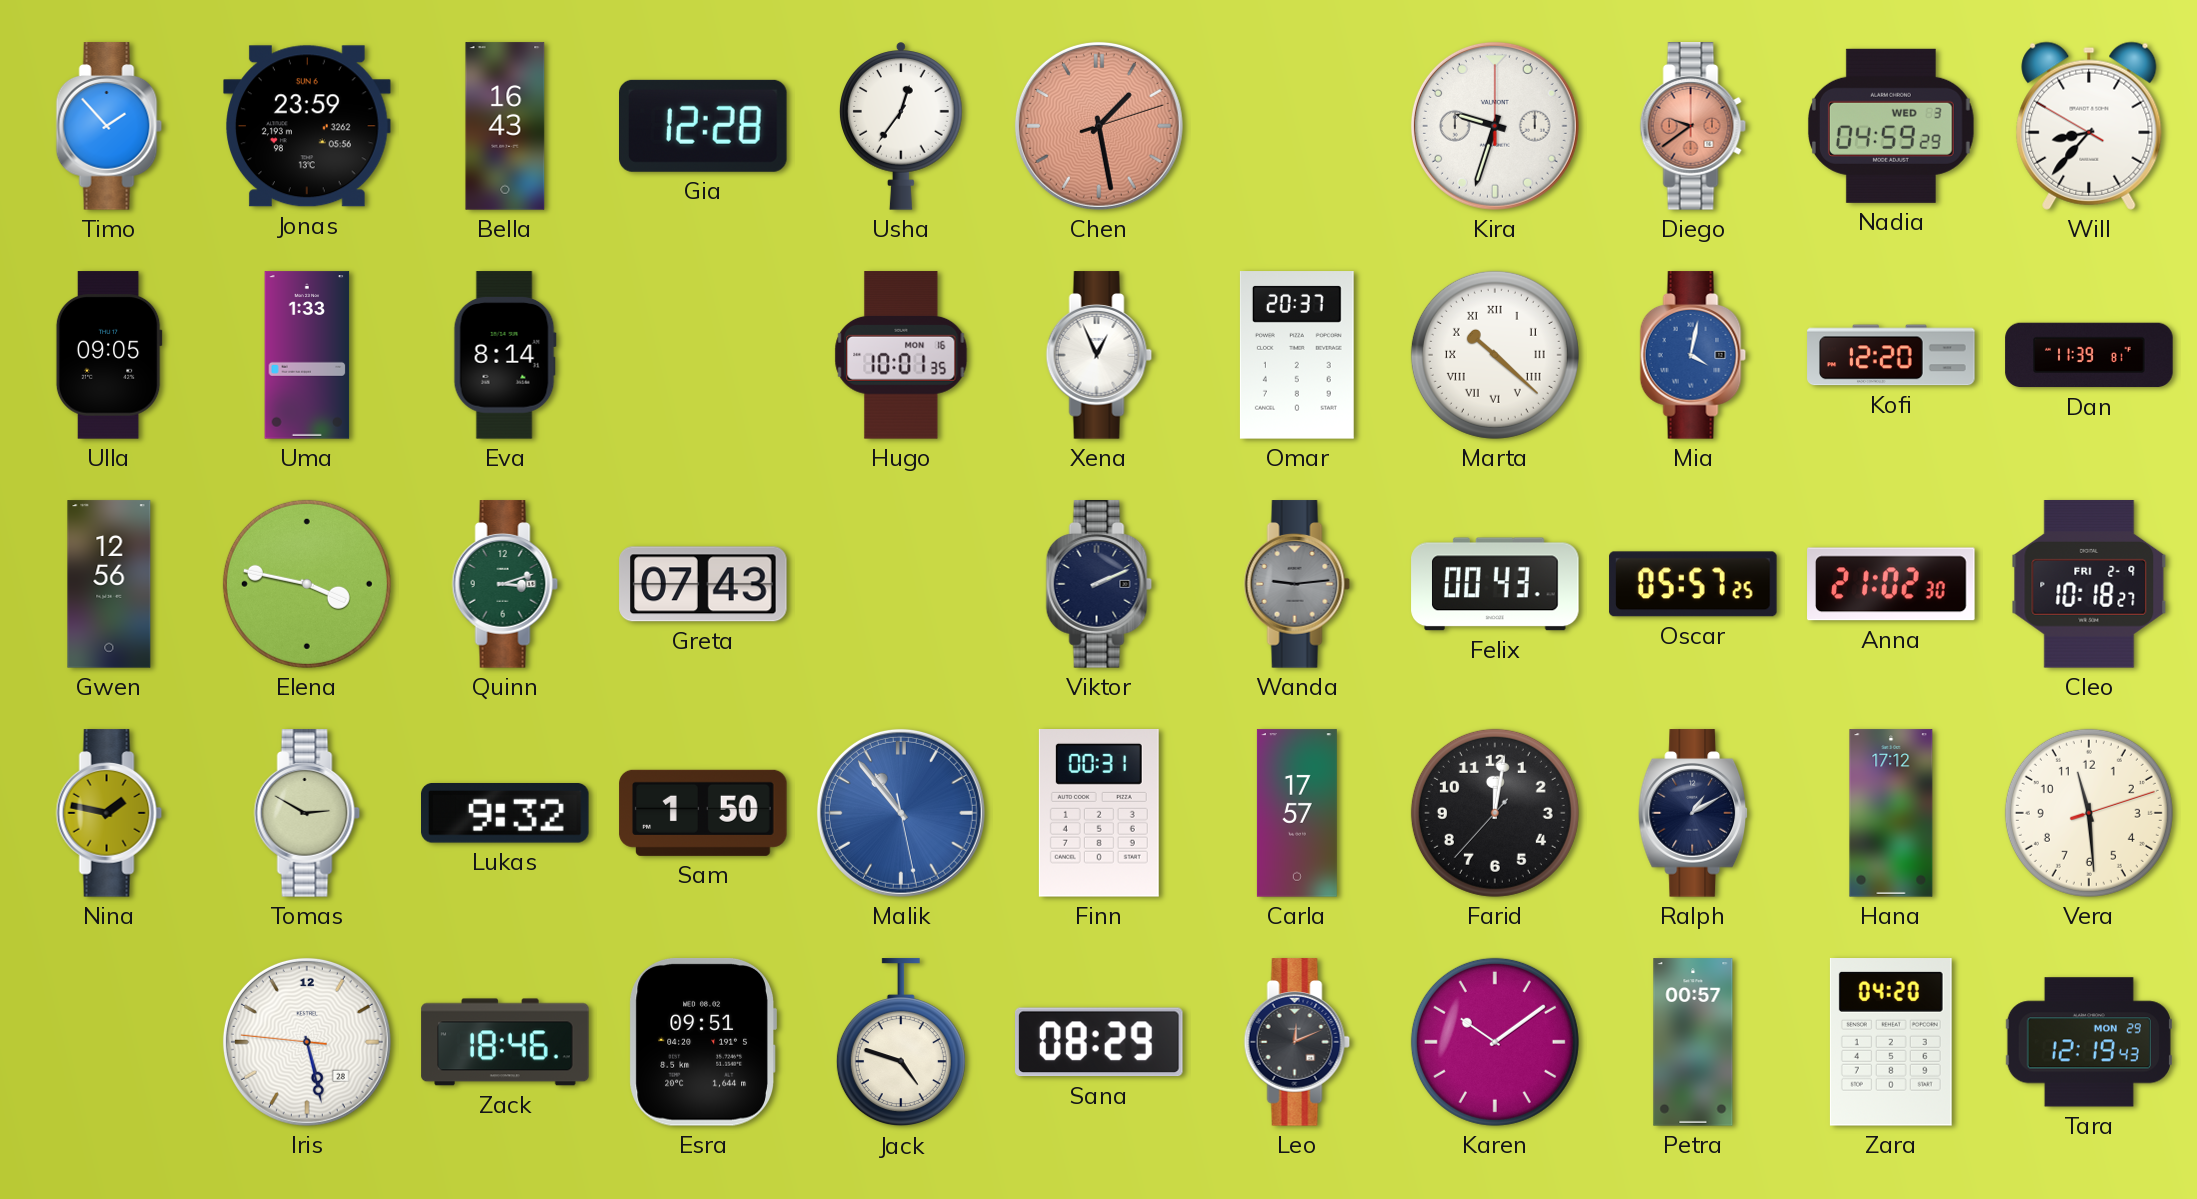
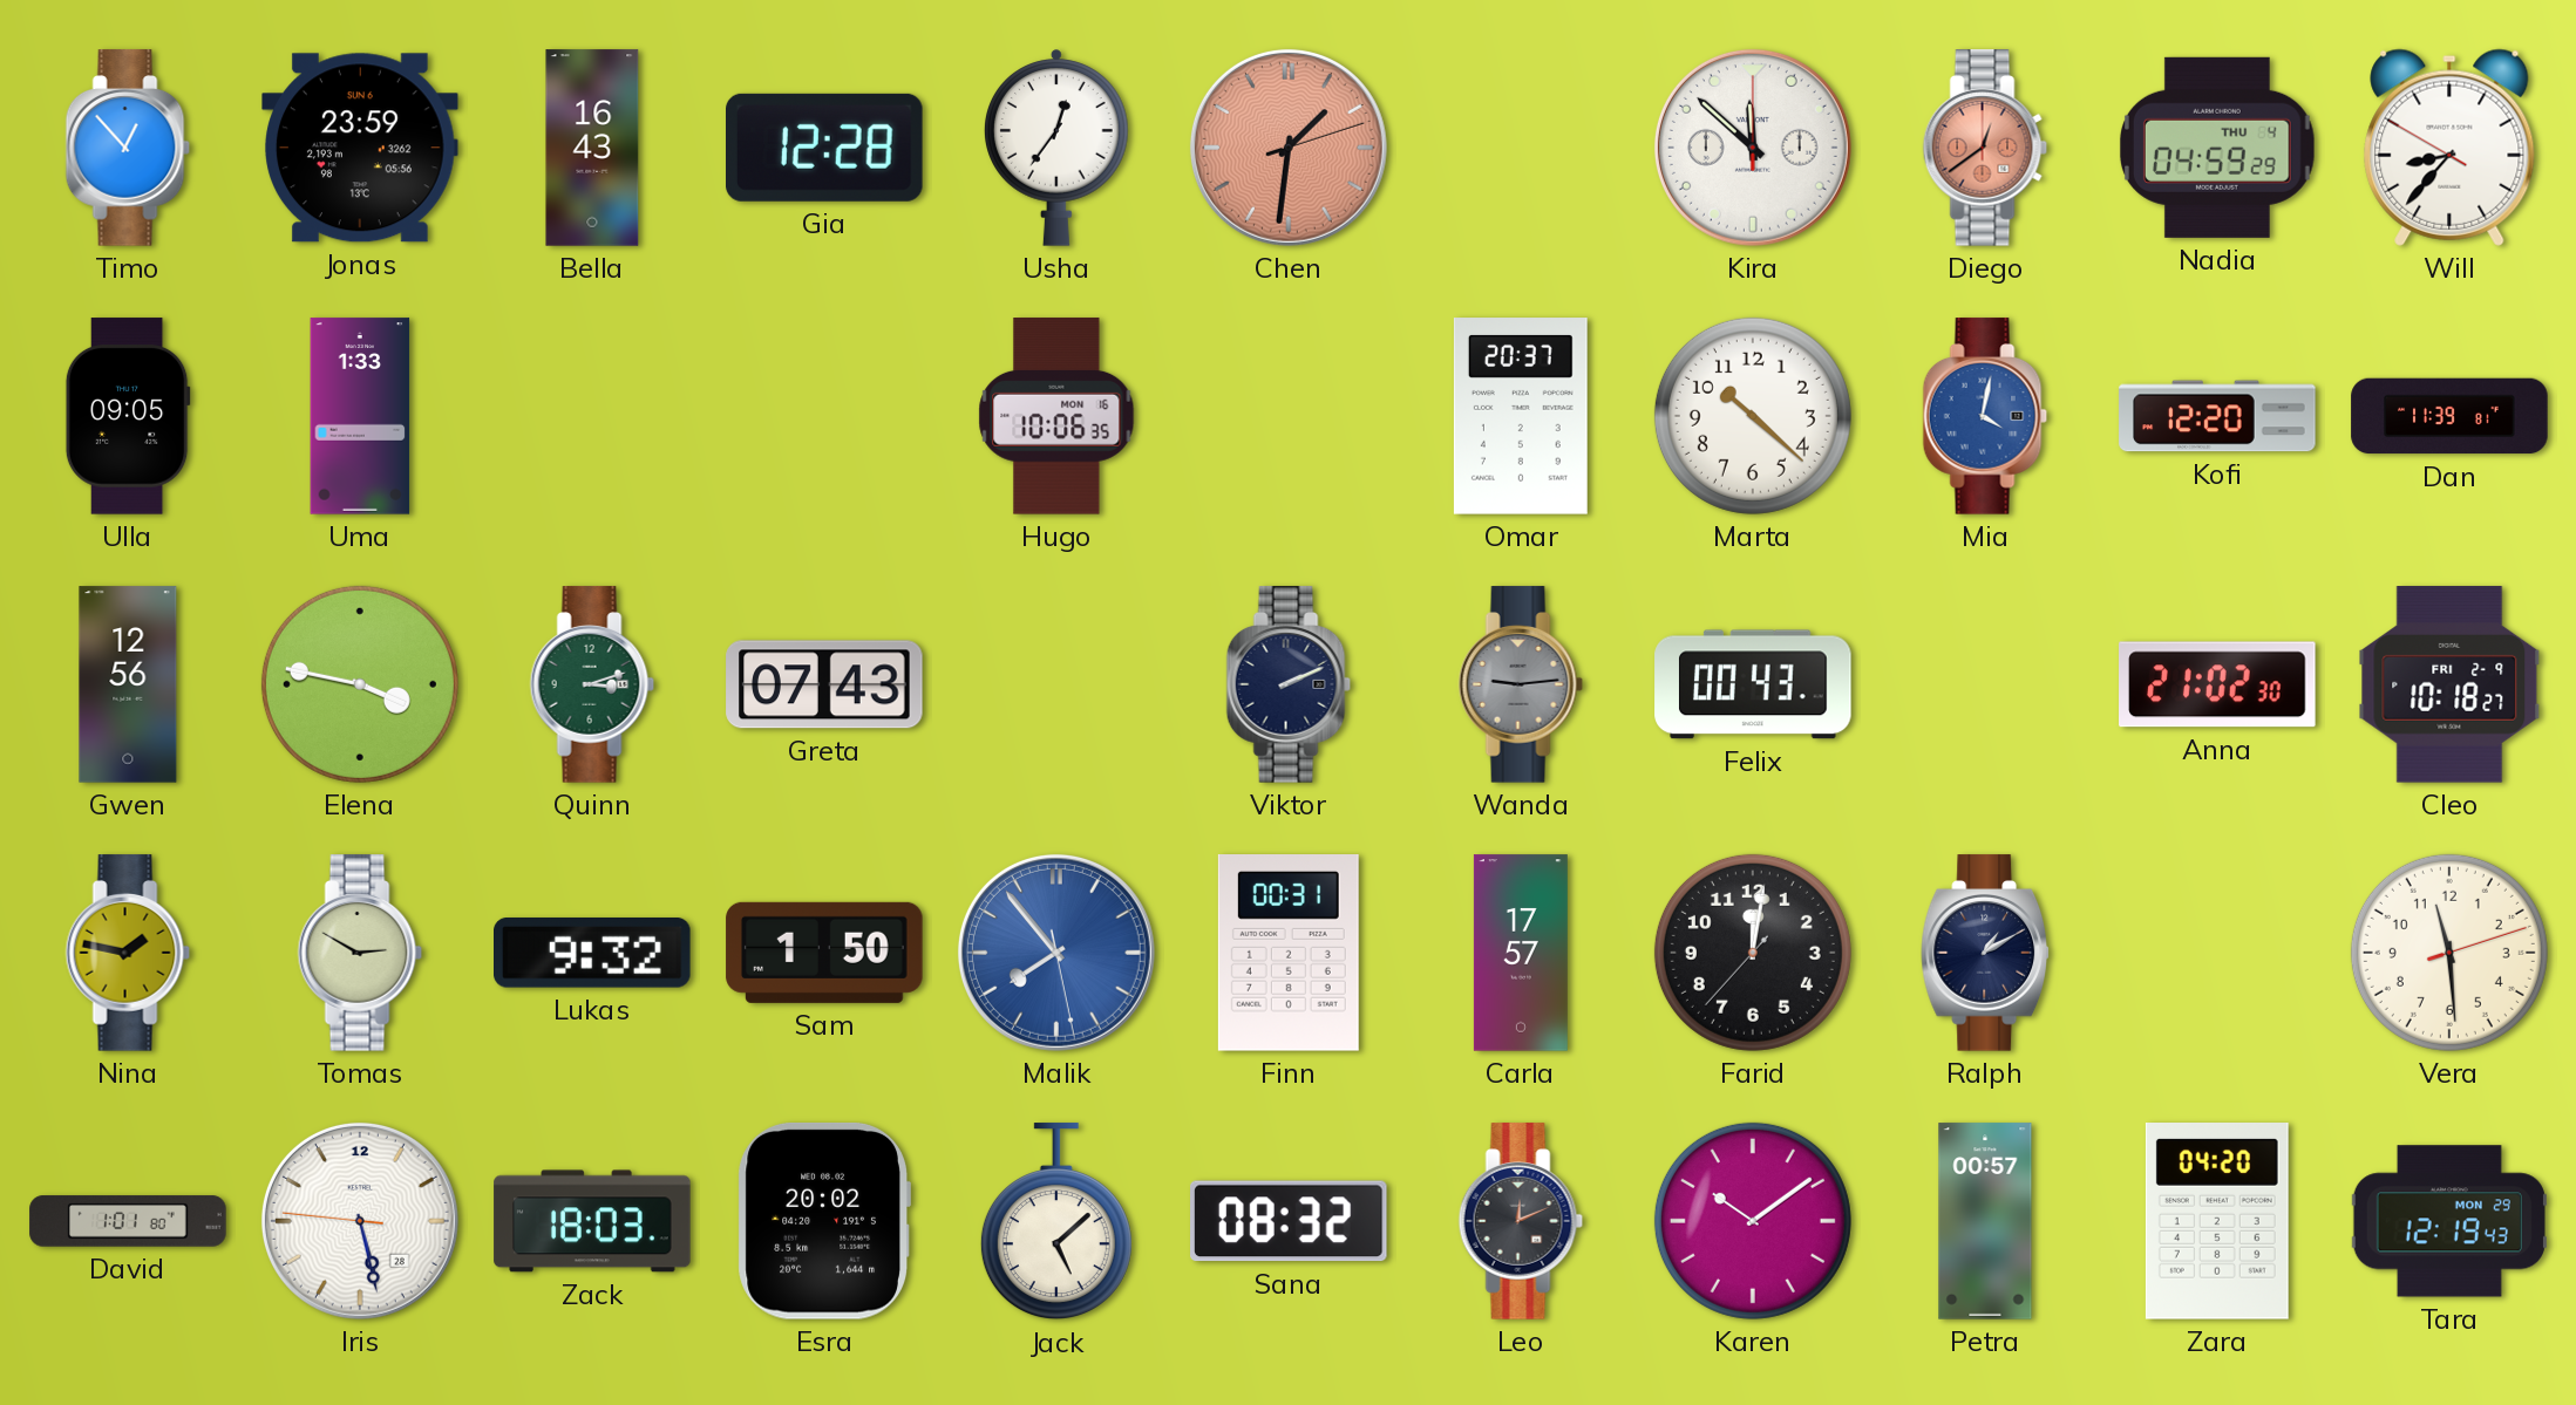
Timo: 1:53 -> 12:53 (128, 148)
Chen: 1:28 -> 1:31 (1289, 148)
Kira: 9:33 -> 11:52 (1753, 148)
Diego: 9:39 -> 12:39 (1985, 148)
Nadia date: WED 3 -> THU 4 (2217, 148)
Eva: 8:14 -> none (505, 355)
Hugo: 10:01 -> 10:06 (1056, 416)
Xena: 12:56 -> none (1099, 355)
Marta numerals: Roman -> Arabic (1753, 416)
Oscar: 05:57 -> none (1693, 584)
Malik: 10:53 -> 7:53 (1056, 953)
Hana: 17:12 -> none (1891, 813)
David: none -> 1:01 (128, 1221)
Zack: 18:46 -> 18:03 (592, 1221)
Esra: 09:51 -> 20:02 (824, 1222)
Jack: 4:48 -> 5:08 (1056, 1222)
Sana: 08:29 -> 08:32 (1290, 1221)
